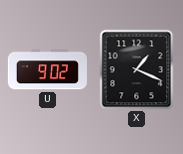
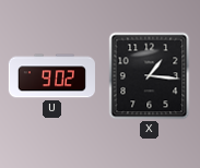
X: 1:19 -> 1:16 (150, 76)
